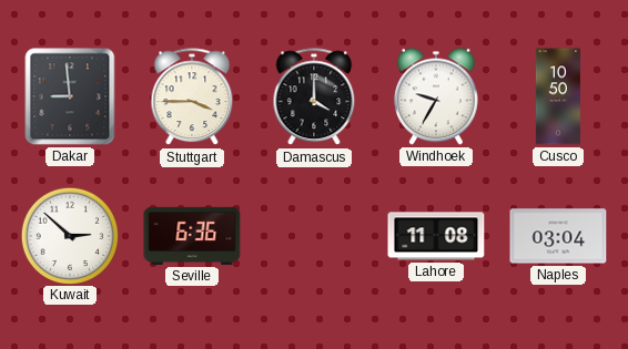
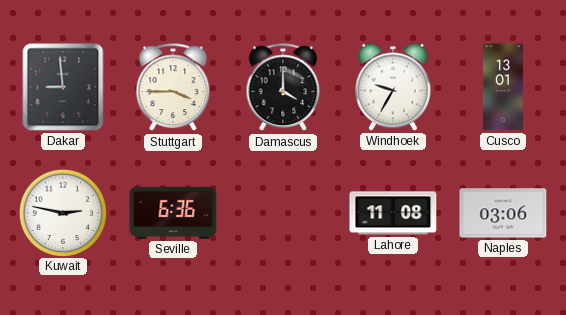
Cusco: 10:50 -> 13:01 (503, 87)
Kuwait: 2:52 -> 2:47 (62, 212)
Naples: 03:04 -> 03:06 (503, 213)
